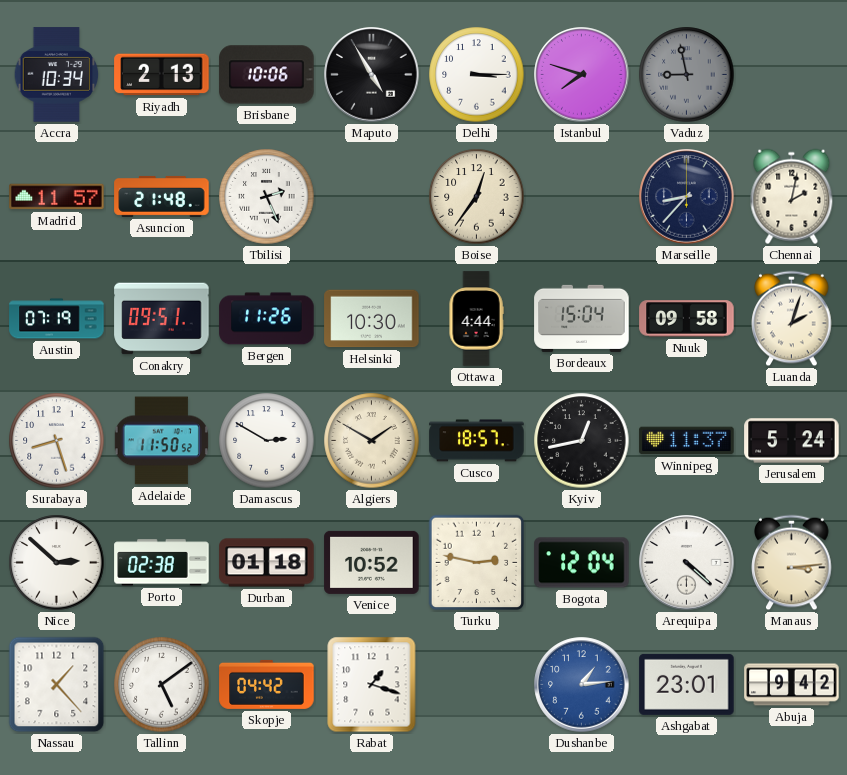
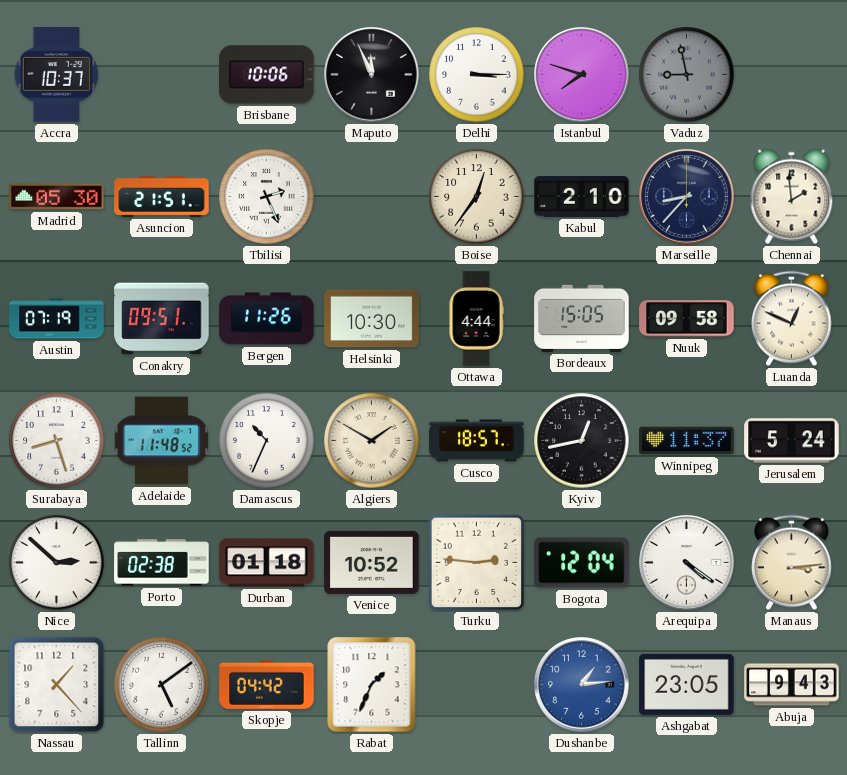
Accra: 10:34 -> 10:37 (57, 75)
Riyadh: 2:13 -> none (162, 75)
Maputo: 4:55 -> 11:56 (372, 75)
Madrid: 11:57 -> 05:30 (57, 197)
Asuncion: 21:48 -> 21:51 (162, 196)
Kabul: none -> 2:10 (582, 197)
Chennai: 2:02 -> 1:59 (792, 197)
Bordeaux: 15:04 -> 15:05 (582, 318)
Luanda: 2:03 -> 12:49 (792, 319)
Adelaide: 11:50 -> 11:48 (161, 441)
Damascus: 2:50 -> 10:34 (267, 441)
Turku: 2:47 -> 2:46 (477, 563)
Arequipa: 4:22 -> 4:21 (687, 563)
Rabat: 1:18 -> 1:34 (372, 685)
Ashgabat: 23:01 -> 23:05 (687, 684)
Abuja: 9:42 -> 9:43 (792, 685)
